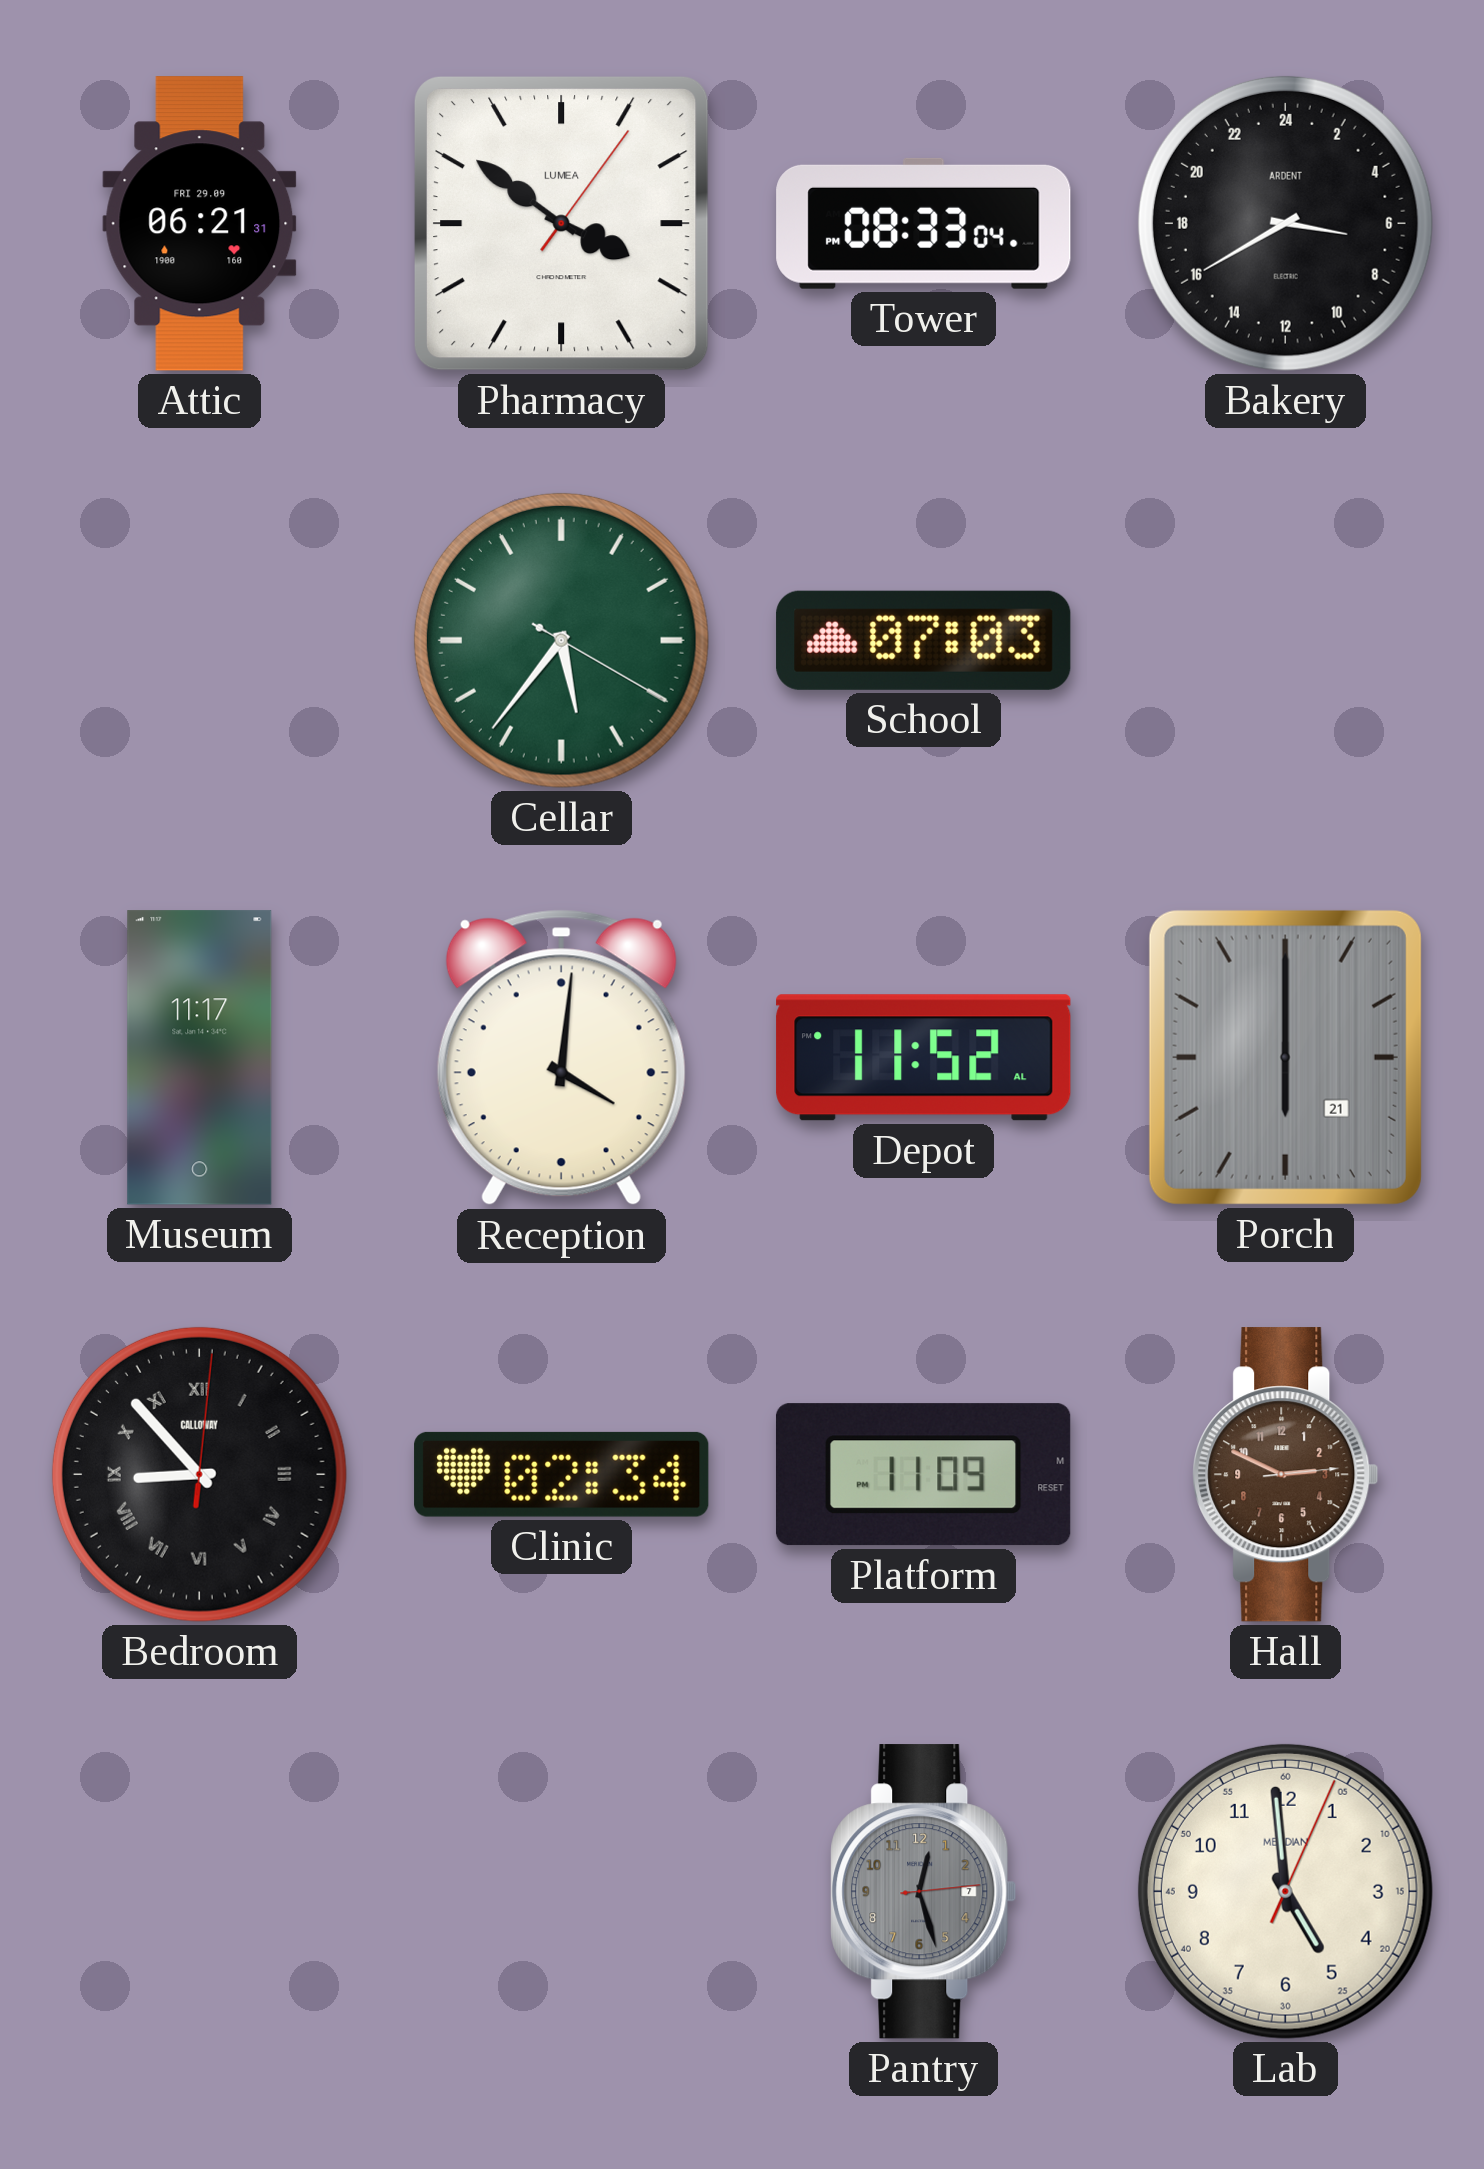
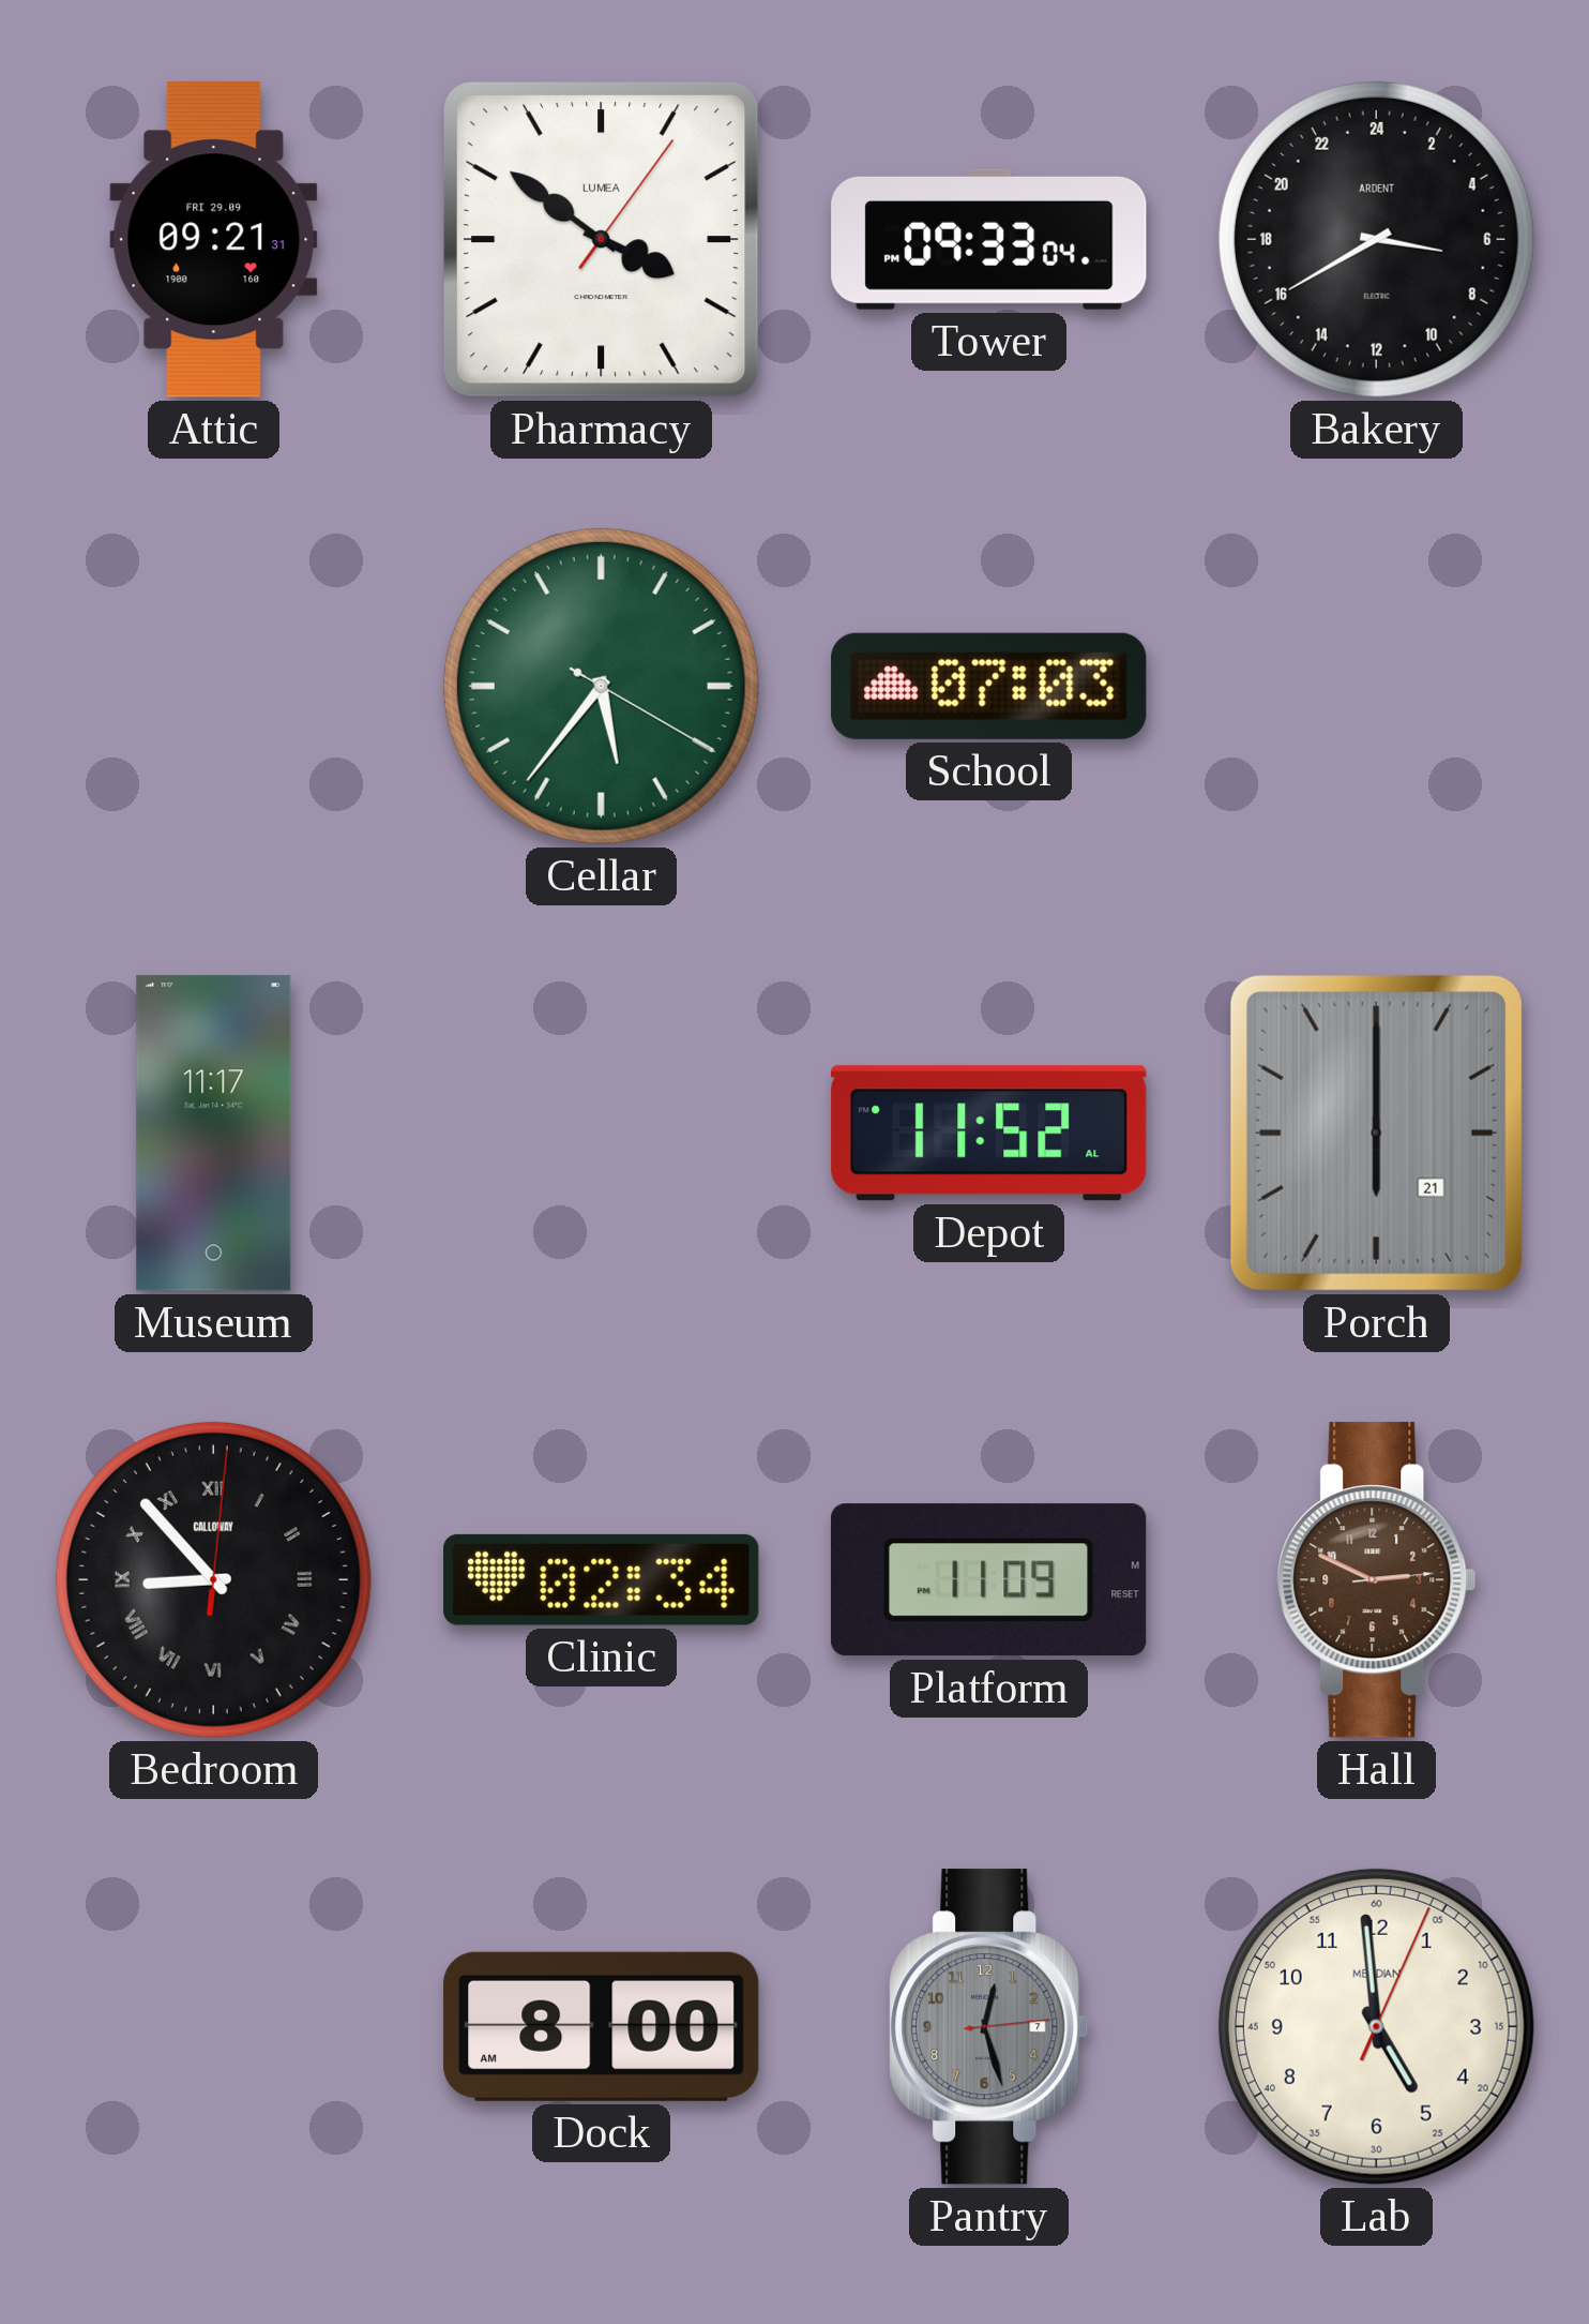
Attic: 06:21 -> 09:21 (214, 240)
Tower: 08:33 -> 09:33 (989, 239)
Reception: 4:01 -> none (561, 1058)
Dock: none -> 8:00 (602, 2026)
